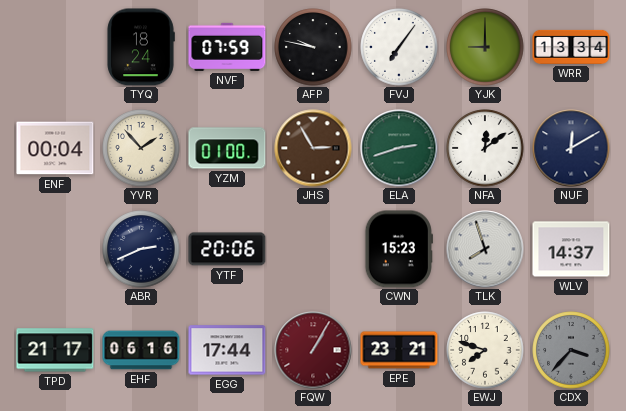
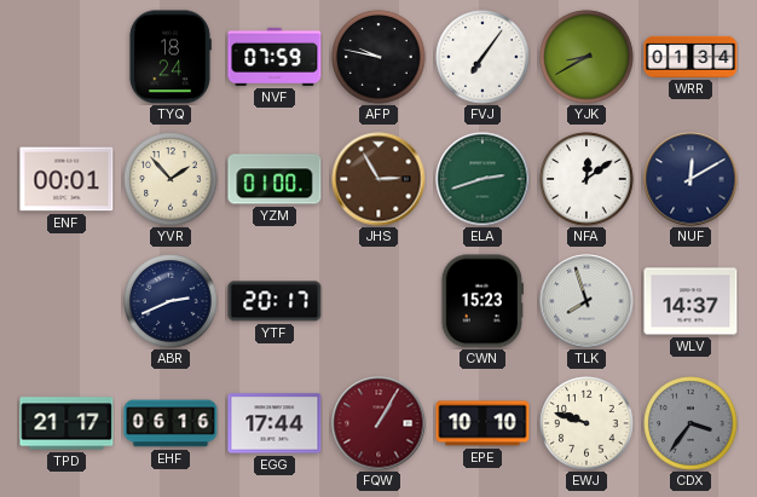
YJK: 9:00 -> 8:40 (586, 57)
WRR: 13:34 -> 01:34 (690, 57)
ENF: 00:04 -> 00:01 (67, 179)
YTF: 20:06 -> 20:17 (275, 301)
EPE: 23:21 -> 10:10 (482, 423)
EWJ: 7:48 -> 9:48 (586, 423)
CDX: 3:37 -> 3:36 (690, 423)
